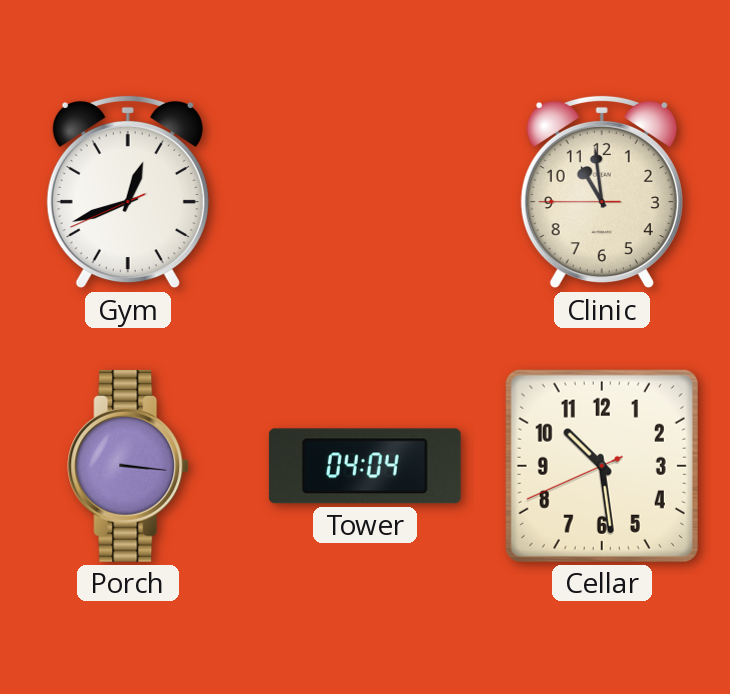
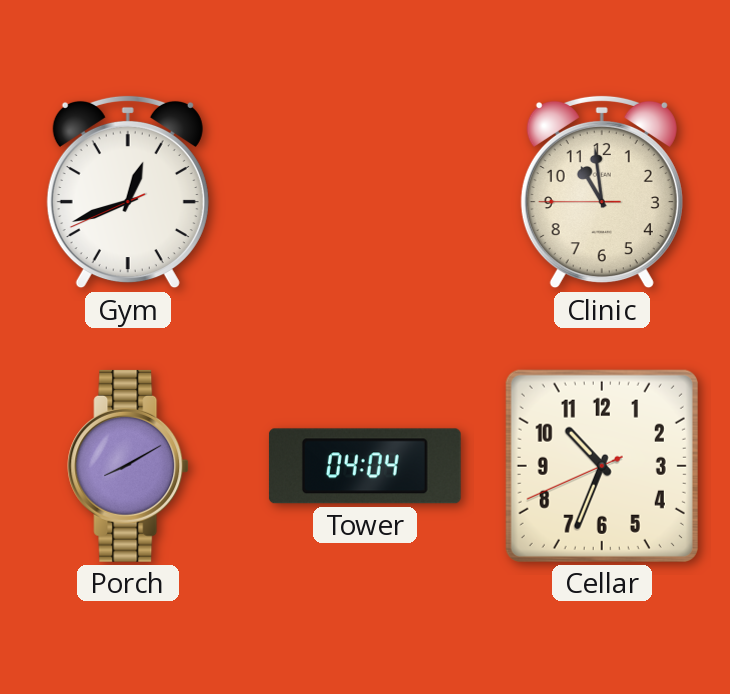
Porch: 3:16 -> 8:10 (128, 466)
Cellar: 10:28 -> 10:33 (602, 466)
